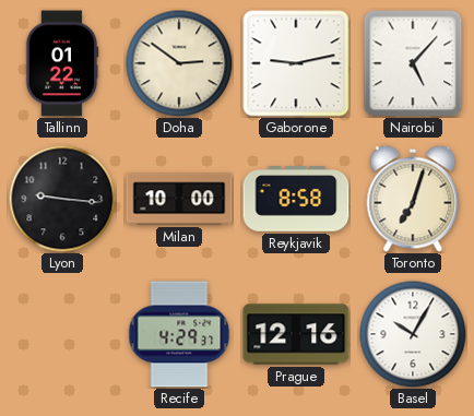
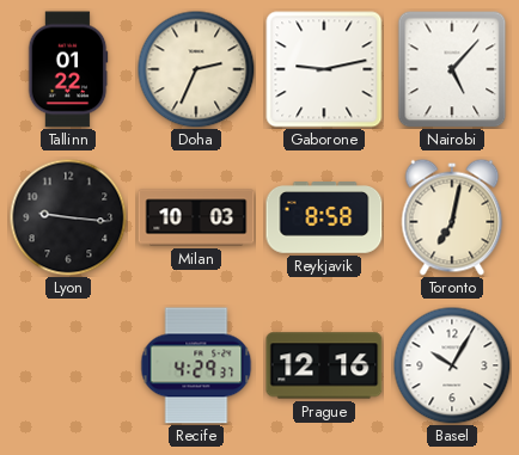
Doha: 2:51 -> 2:34 (196, 69)
Milan: 10:00 -> 10:03 (196, 217)
Toronto: 7:03 -> 7:02 (452, 217)
